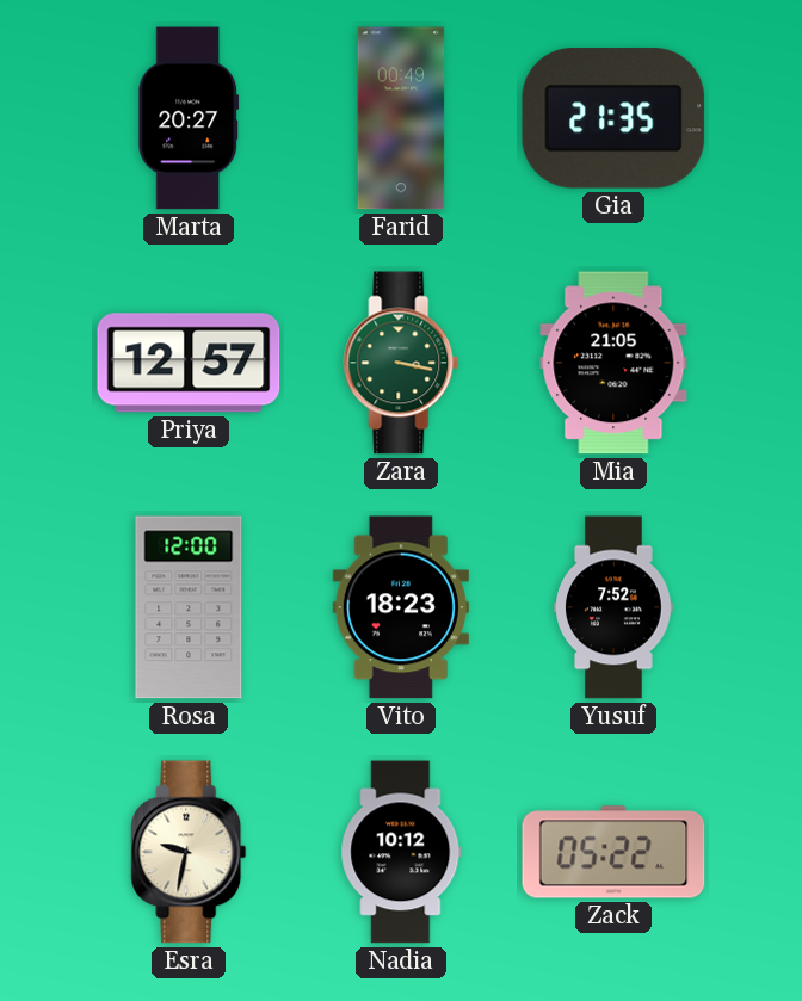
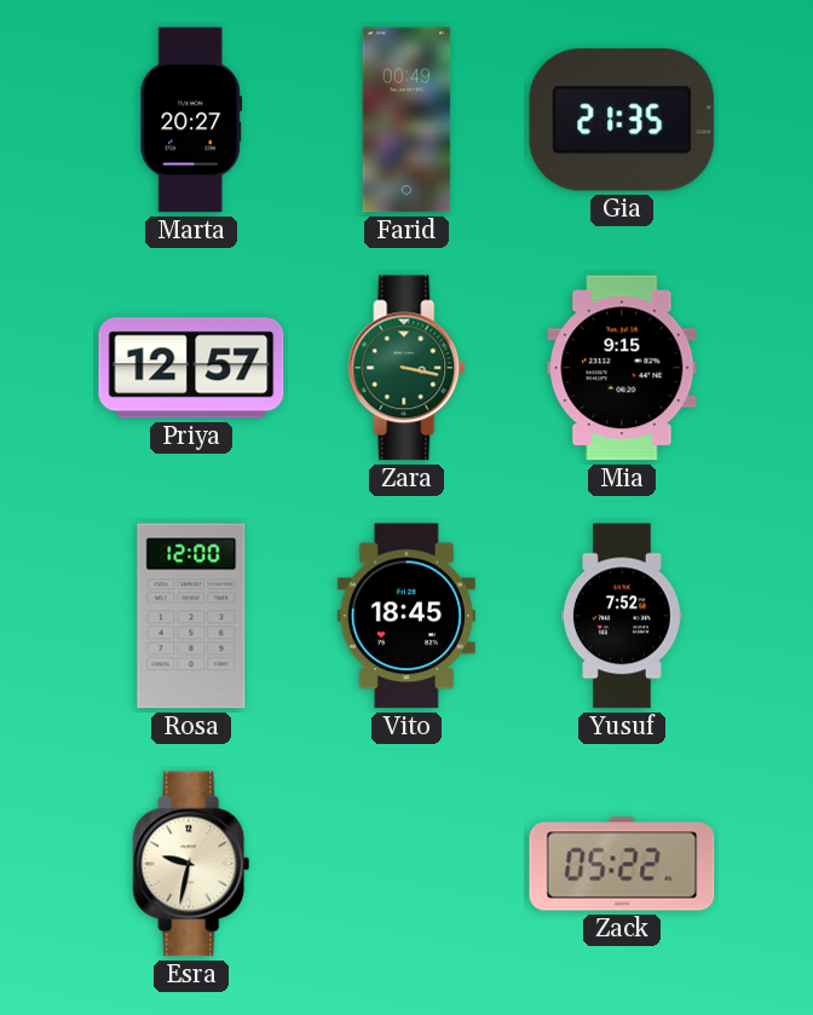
Mia: 21:05 -> 9:15 (622, 368)
Vito: 18:23 -> 18:45 (406, 616)
Nadia: 10:12 -> none (401, 852)
